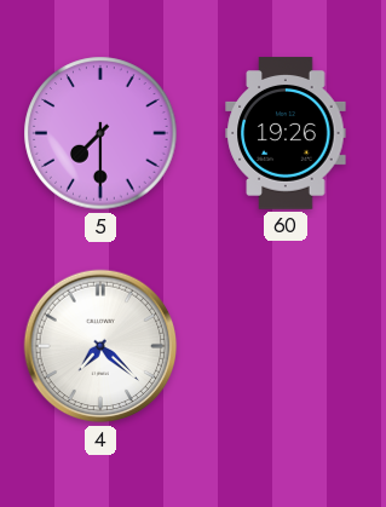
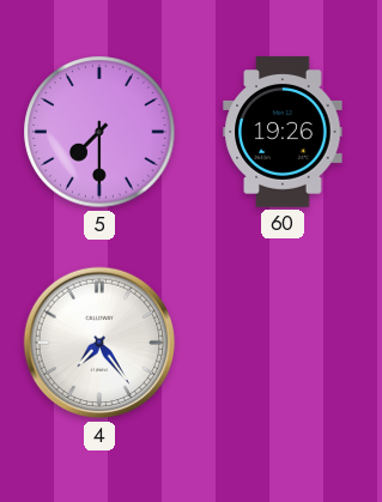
4: 7:22 -> 7:24 (99, 343)
